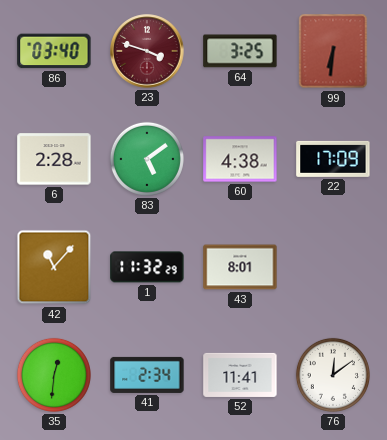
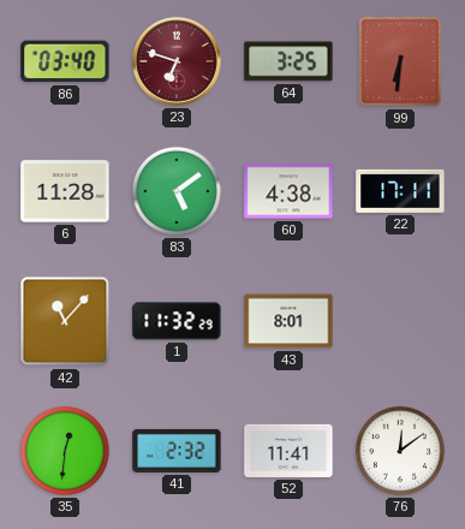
23: 3:48 -> 6:48 (177, 61)
6: 2:28 -> 11:28 (65, 191)
22: 17:09 -> 17:11 (400, 191)
41: 2:34 -> 2:32 (177, 451)
